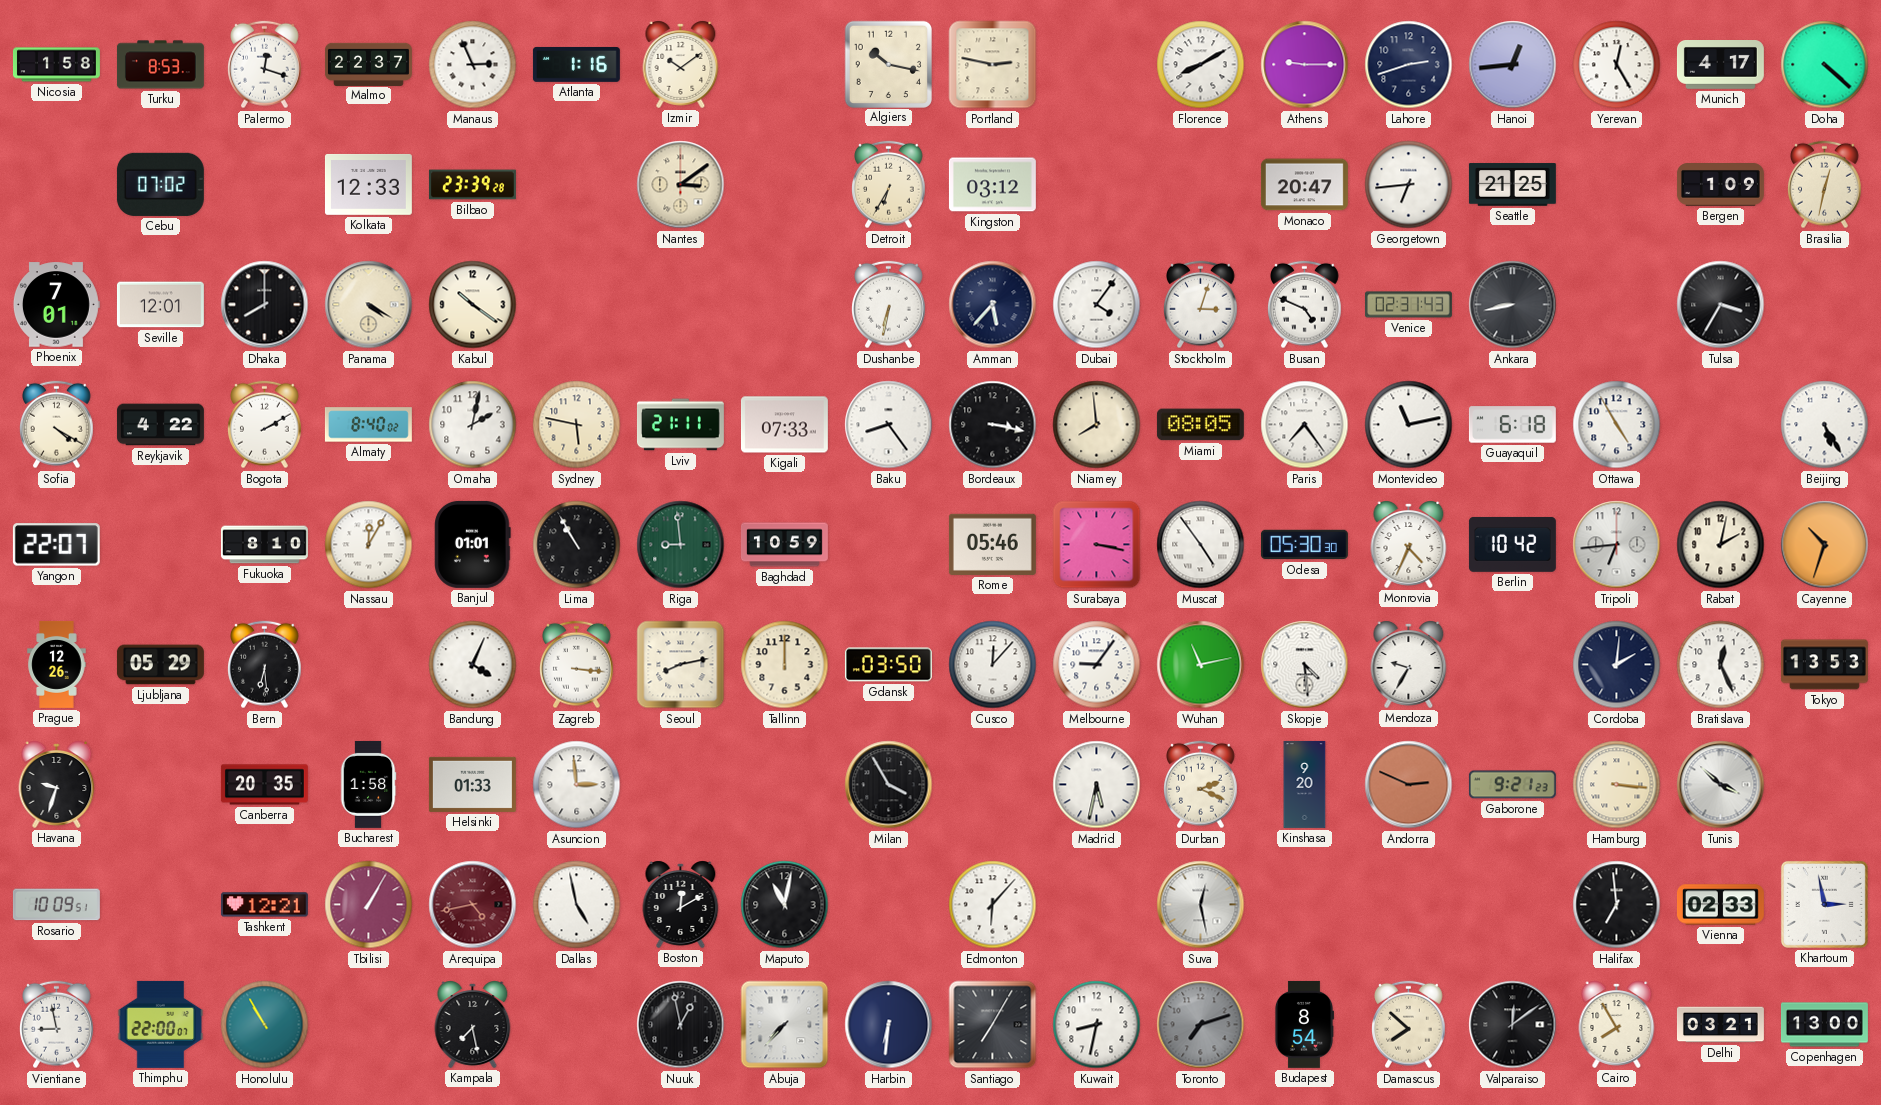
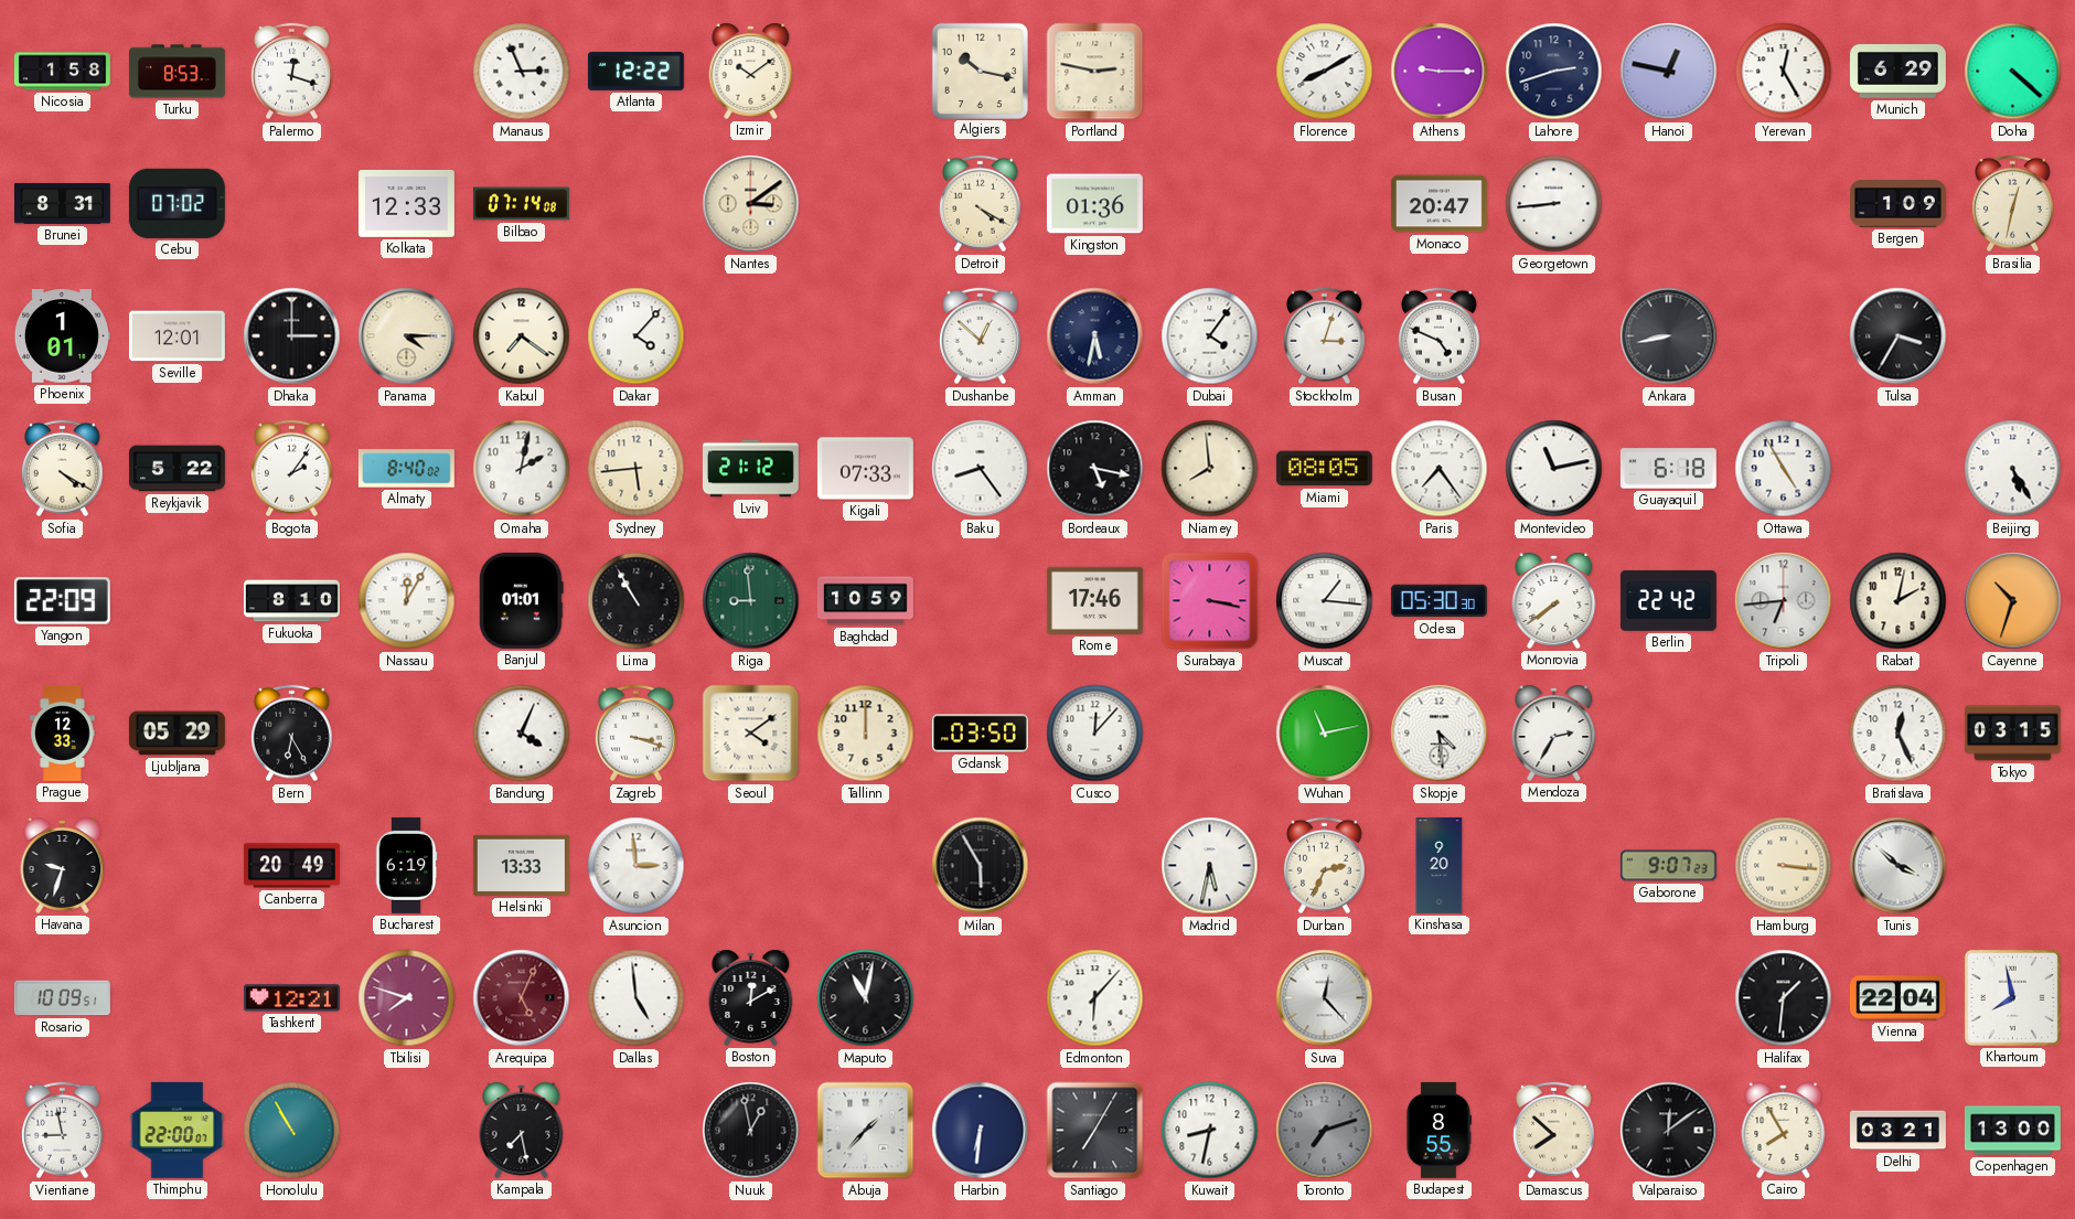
Malmo: 22:37 -> none (369, 64)
Atlanta: 1:16 -> 12:22 (635, 71)
Hanoi: 12:44 -> 12:47 (1669, 72)
Munich: 4:17 -> 6:29 (1897, 72)
Brunei: none -> 8:31 (62, 203)
Bilbao: 23:39 -> 07:14 (521, 204)
Detroit: 6:35 -> 4:20 (981, 204)
Kingston: 03:12 -> 01:36 (1094, 204)
Georgetown: 6:44 -> 8:44 (1554, 204)
Seattle: 21:25 -> none (1512, 185)
Phoenix: 7:01 -> 1:01 (62, 336)
Dhaka: 8:00 -> 3:00 (292, 336)
Panama: 4:20 -> 4:15 (407, 336)
Kabul: 10:21 -> 7:21 (522, 336)
Dakar: none -> 4:07 (637, 336)
Dushanbe: 6:32 -> 12:52 (981, 336)
Amman: 5:37 -> 5:32 (1095, 336)
Venice: 02:31 -> none (1408, 305)
Reykjavik: 4:22 -> 5:22 (177, 469)
Bogota: 2:10 -> 2:06 (292, 469)
Sydney: 5:47 -> 5:44 (637, 469)
Lviv: 21:11 -> 21:12 (750, 469)
Bordeaux: 3:17 -> 5:17 (1095, 469)
Yangon: 22:07 -> 22:09 (62, 601)
Rome: 05:46 -> 17:46 (1094, 600)
Muscat: 4:54 -> 1:16 (1325, 601)
Monrovia: 4:34 -> 7:39 (1554, 600)
Berlin: 10:42 -> 22:42 (1668, 600)
Prague: 12:26 -> 12:33 (63, 733)
Bern: 6:29 -> 6:25 (292, 734)
Zagreb: 3:16 -> 3:18 (637, 734)
Seoul: 8:13 -> 4:09 (751, 734)
Melbourne: 9:06 -> none (1097, 665)
Mendoza: 9:35 -> 2:35 (1554, 733)
Cordoba: 2:01 -> none (1617, 665)
Tokyo: 13:53 -> 03:15 (2012, 734)
Canberra: 20:35 -> 20:49 (291, 866)
Bucharest: 1:58 -> 6:19 (406, 865)
Helsinki: 01:33 -> 13:33 (521, 865)
Milan: 3:55 -> 5:55 (981, 866)
Durban: 2:19 -> 2:34 (1325, 866)
Andorra: 2:49 -> none (1409, 785)
Gaborone: 9:21 -> 9:07 (1668, 866)
Tbilisi: 1:05 -> 7:48 (407, 998)
Arequipa: 4:43 -> 5:04 (522, 998)
Dallas: 4:58 -> 4:59 (637, 998)
Suva: 12:28 -> 12:23 (1325, 998)
Halifax: 6:59 -> 1:31 (1784, 998)
Vienna: 02:33 -> 22:04 (1897, 998)
Khartoum: 2:58 -> 7:58 (2012, 997)
Abuja: 7:37 -> 1:37 (866, 1131)
Budapest: 8:54 -> 8:55 (1438, 1130)
